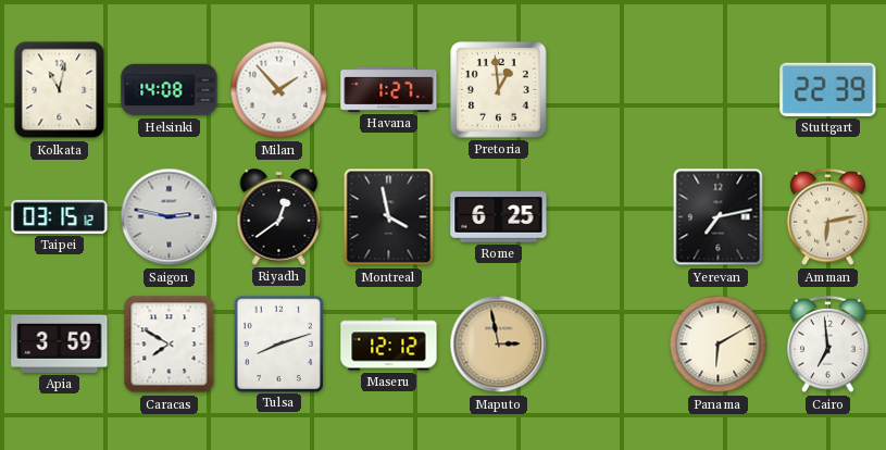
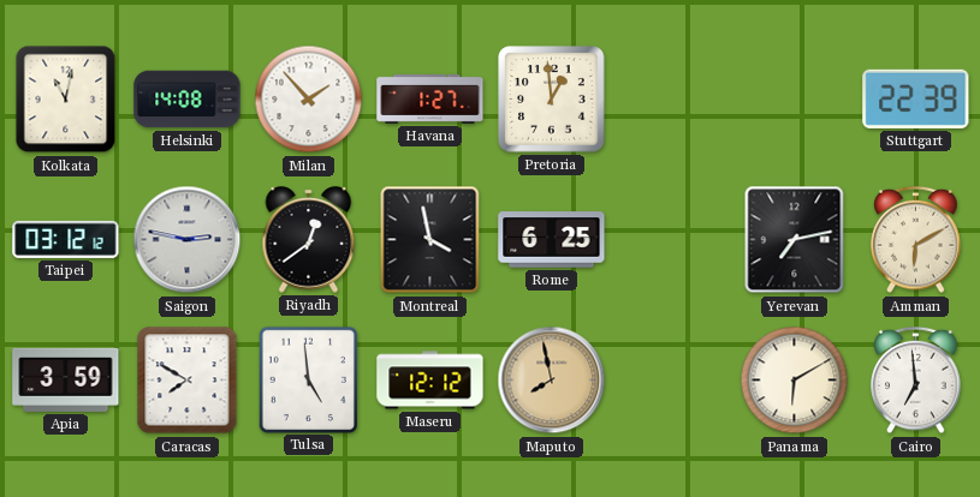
Taipei: 03:15 -> 03:12 (66, 239)
Amman: 6:13 -> 6:10 (916, 240)
Tulsa: 8:12 -> 4:59 (308, 379)
Maputo: 2:58 -> 7:58 (552, 381)
